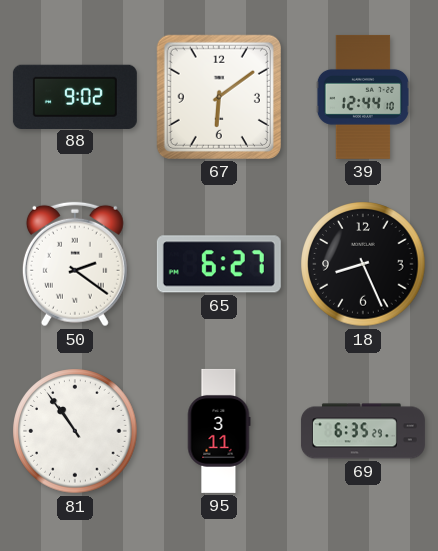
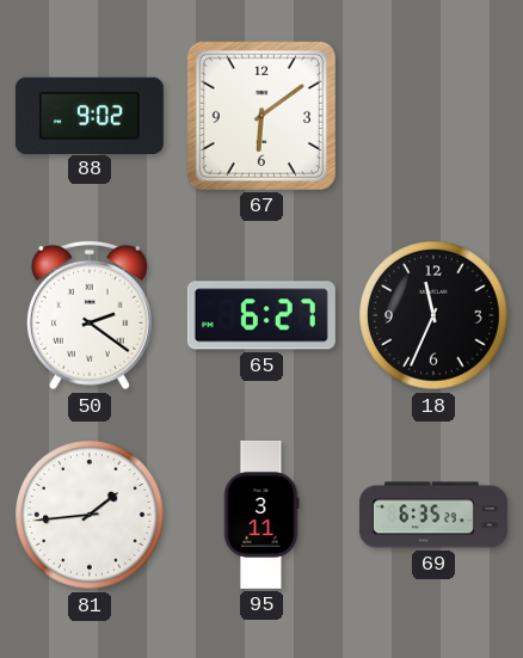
39: 12:44 -> none (363, 97)
18: 8:26 -> 11:34 (433, 315)
81: 10:54 -> 1:44 (90, 515)
